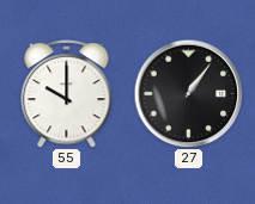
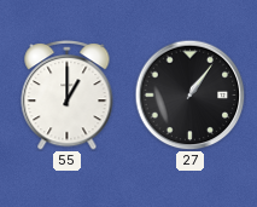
55: 10:00 -> 1:00 (68, 96)
